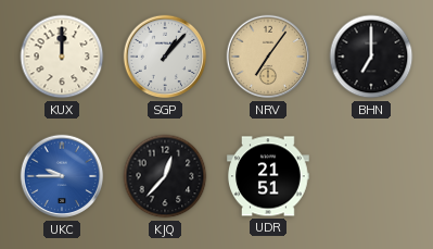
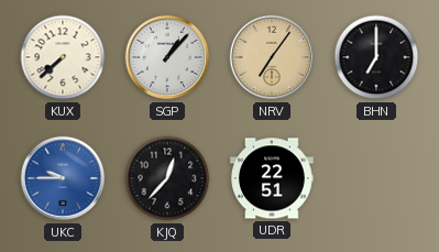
KUX: 12:00 -> 7:38 (63, 57)
UDR: 21:51 -> 22:51 (272, 178)
